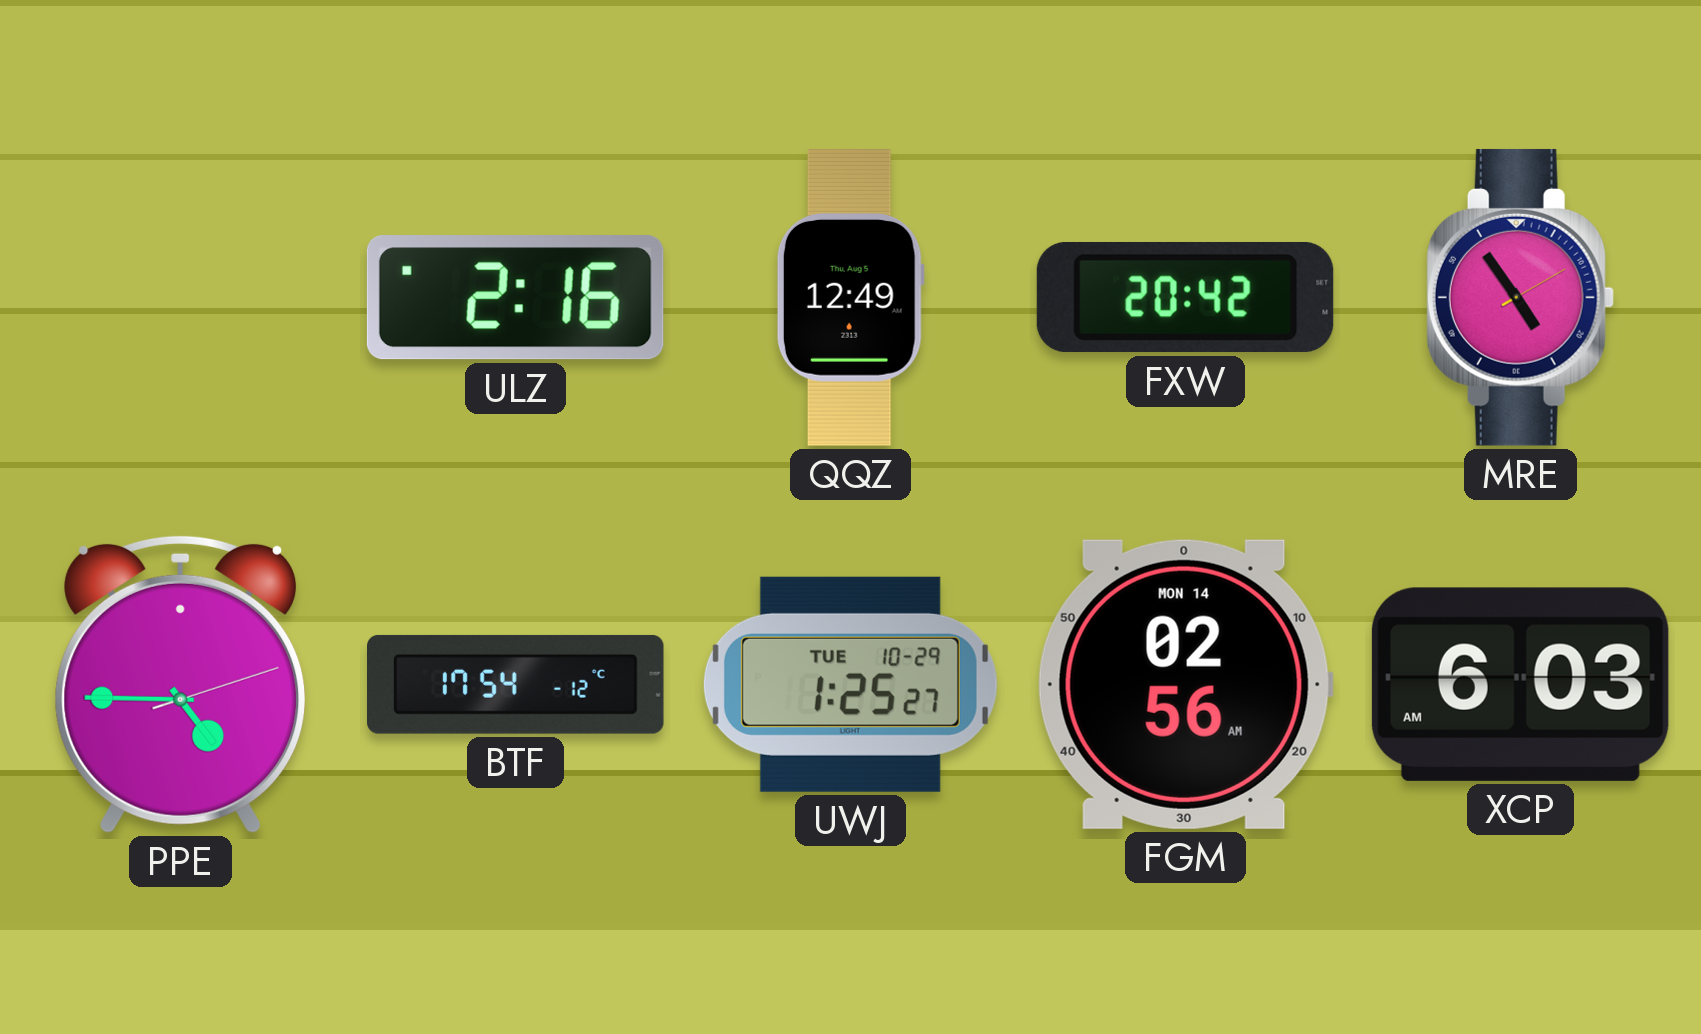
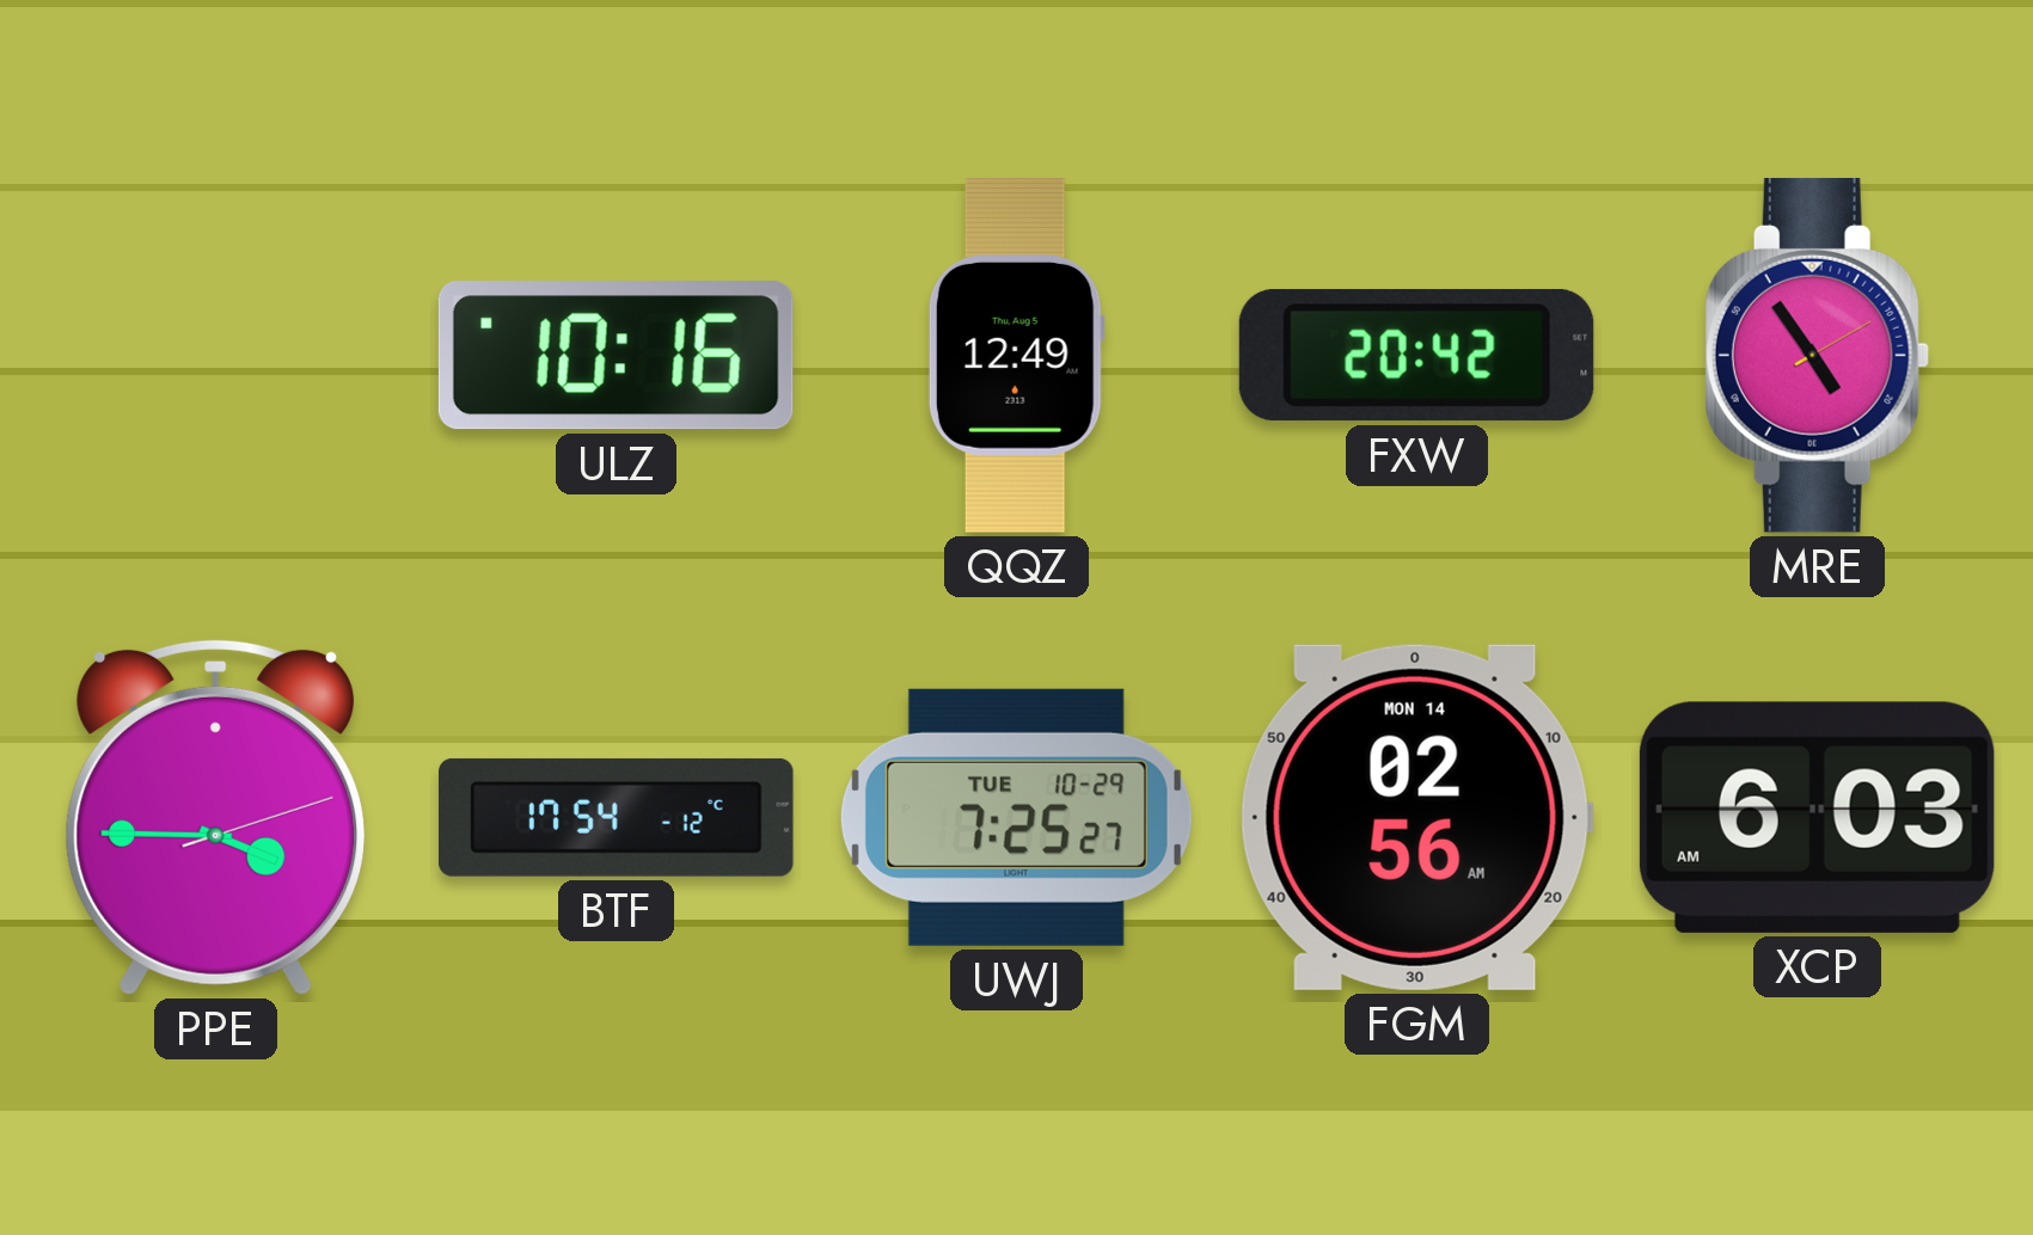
ULZ: 2:16 -> 10:16 (616, 356)
PPE: 4:45 -> 3:45 (215, 817)
UWJ: 1:25 -> 7:25 (1016, 817)
